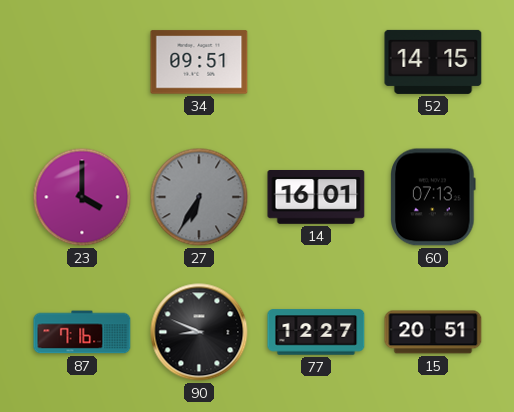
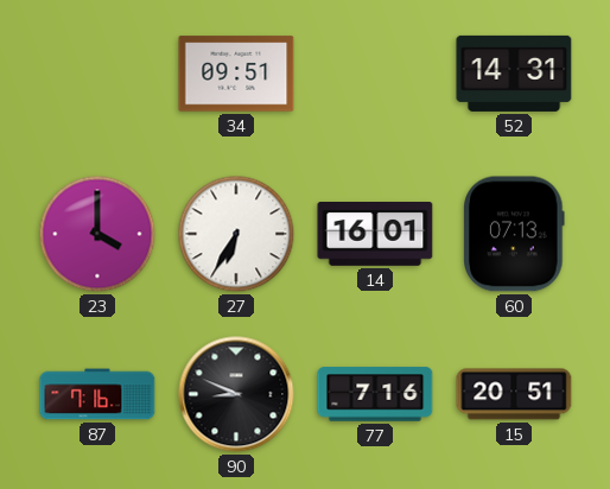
52: 14:15 -> 14:31 (514, 74)
27 dial: grey -> white (236, 234)
77: 12:27 -> 7:16 (375, 394)
